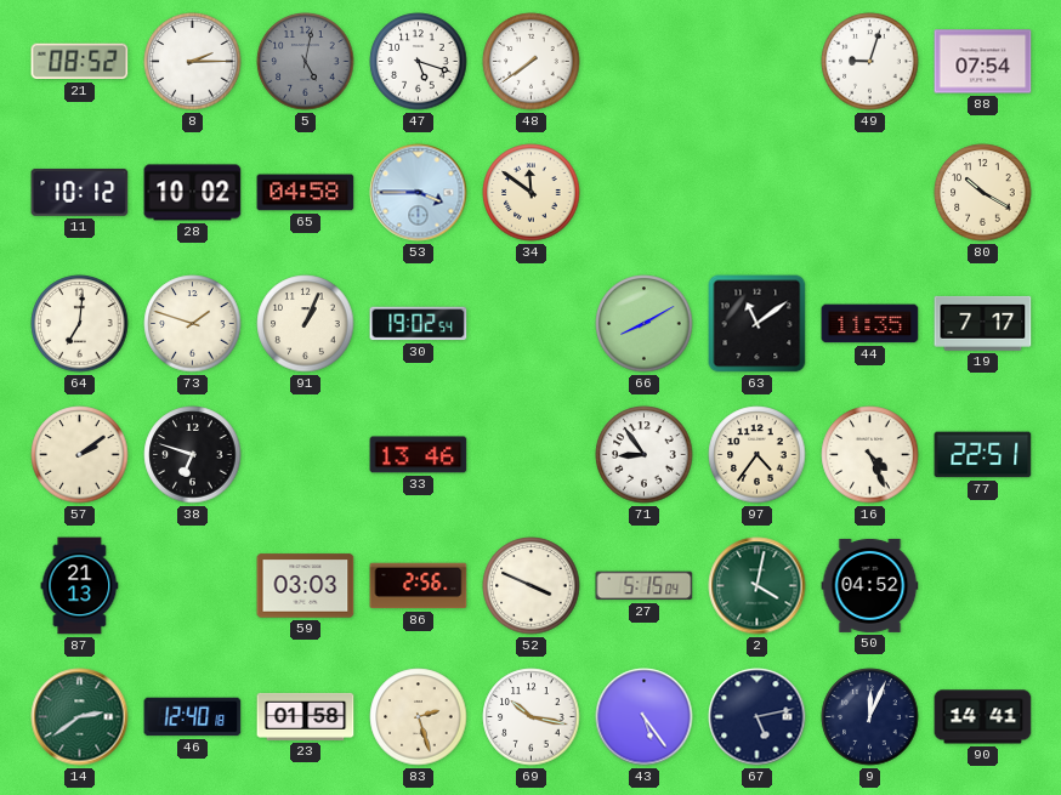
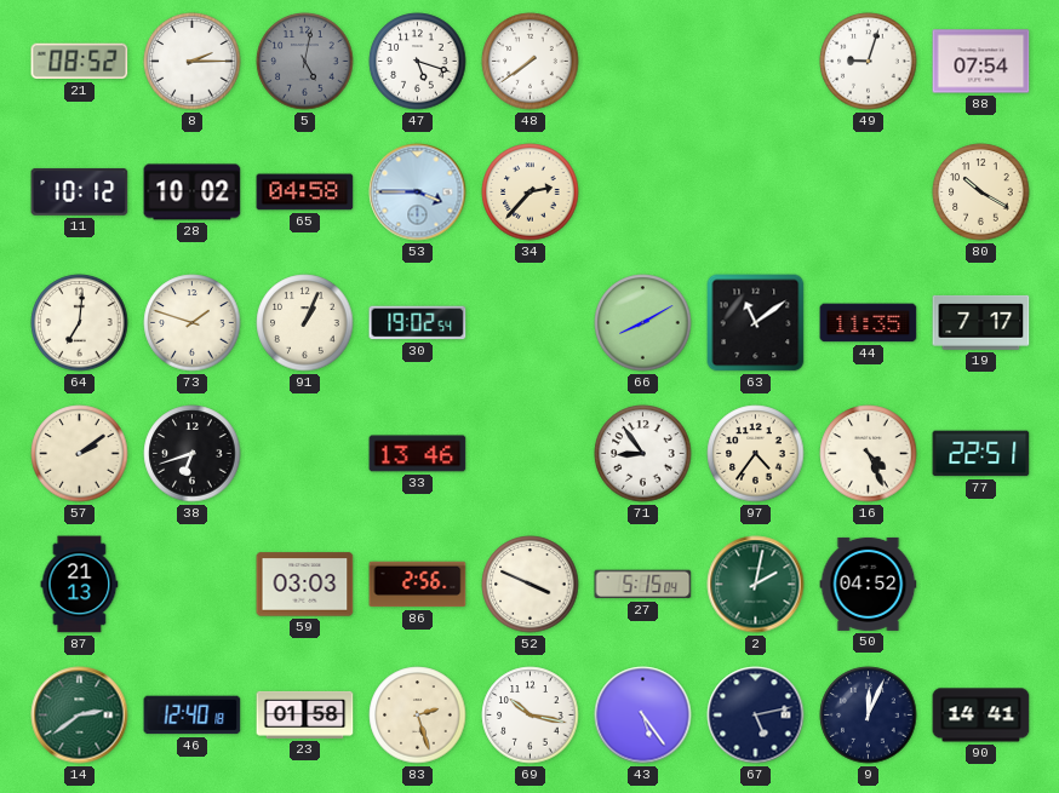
34: 11:51 -> 2:37 (531, 192)
38: 6:48 -> 6:42 (193, 454)
2: 4:02 -> 2:02 (756, 585)
